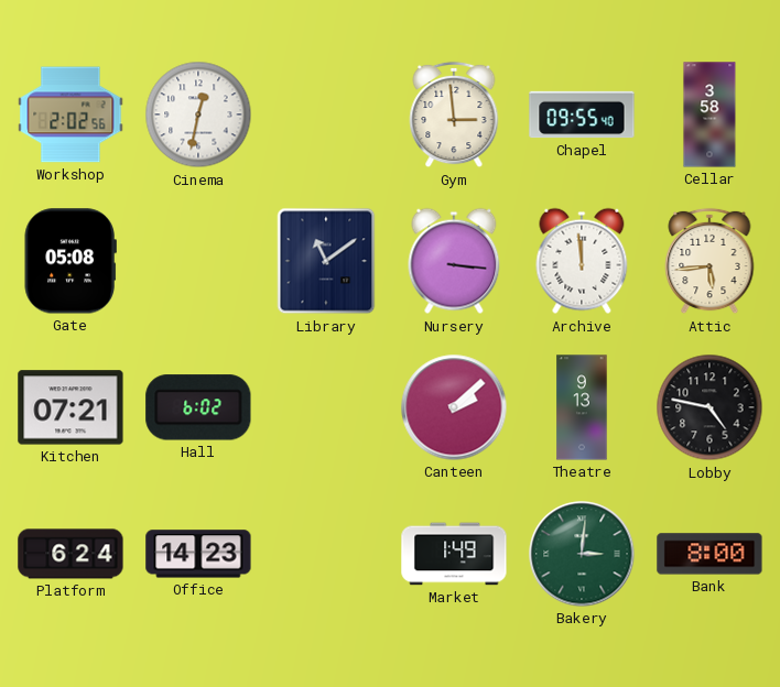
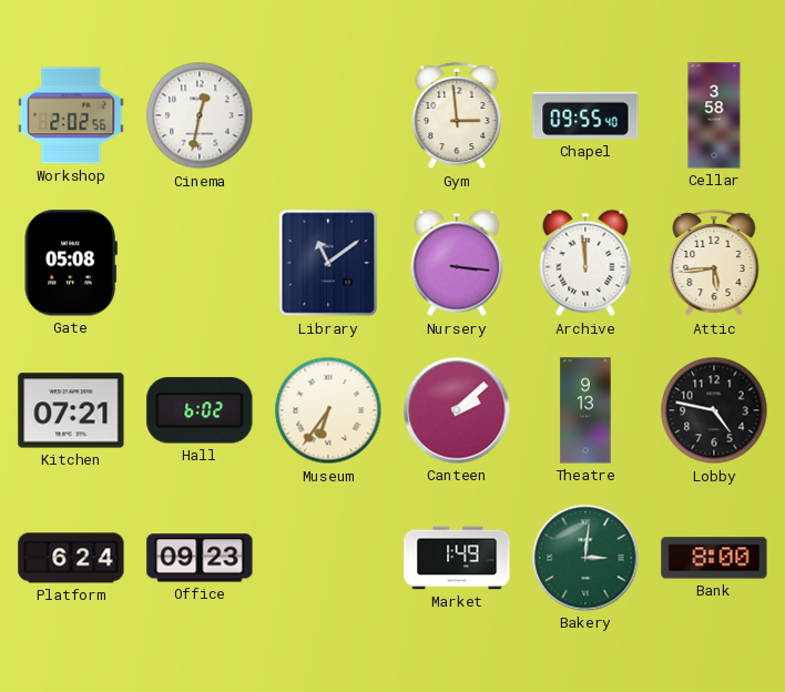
Museum: none -> 6:36 (328, 410)
Office: 14:23 -> 09:23 (200, 558)
